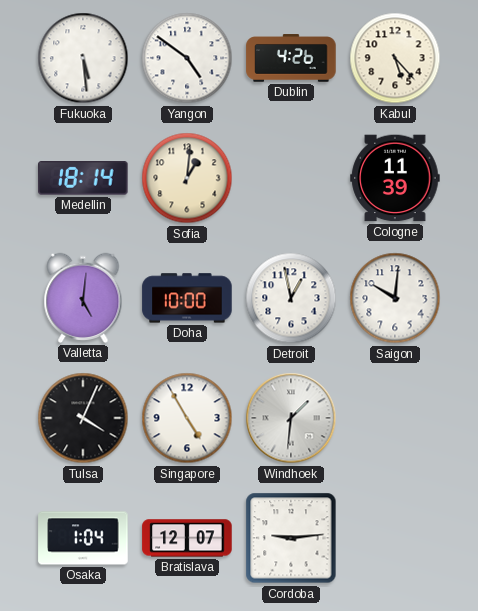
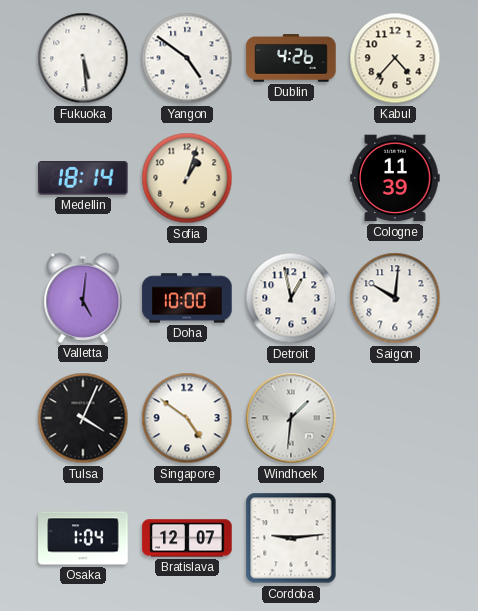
Kabul: 5:23 -> 4:37 (395, 58)
Sofia: 1:01 -> 1:03 (187, 178)
Singapore: 4:55 -> 4:51 (187, 418)
